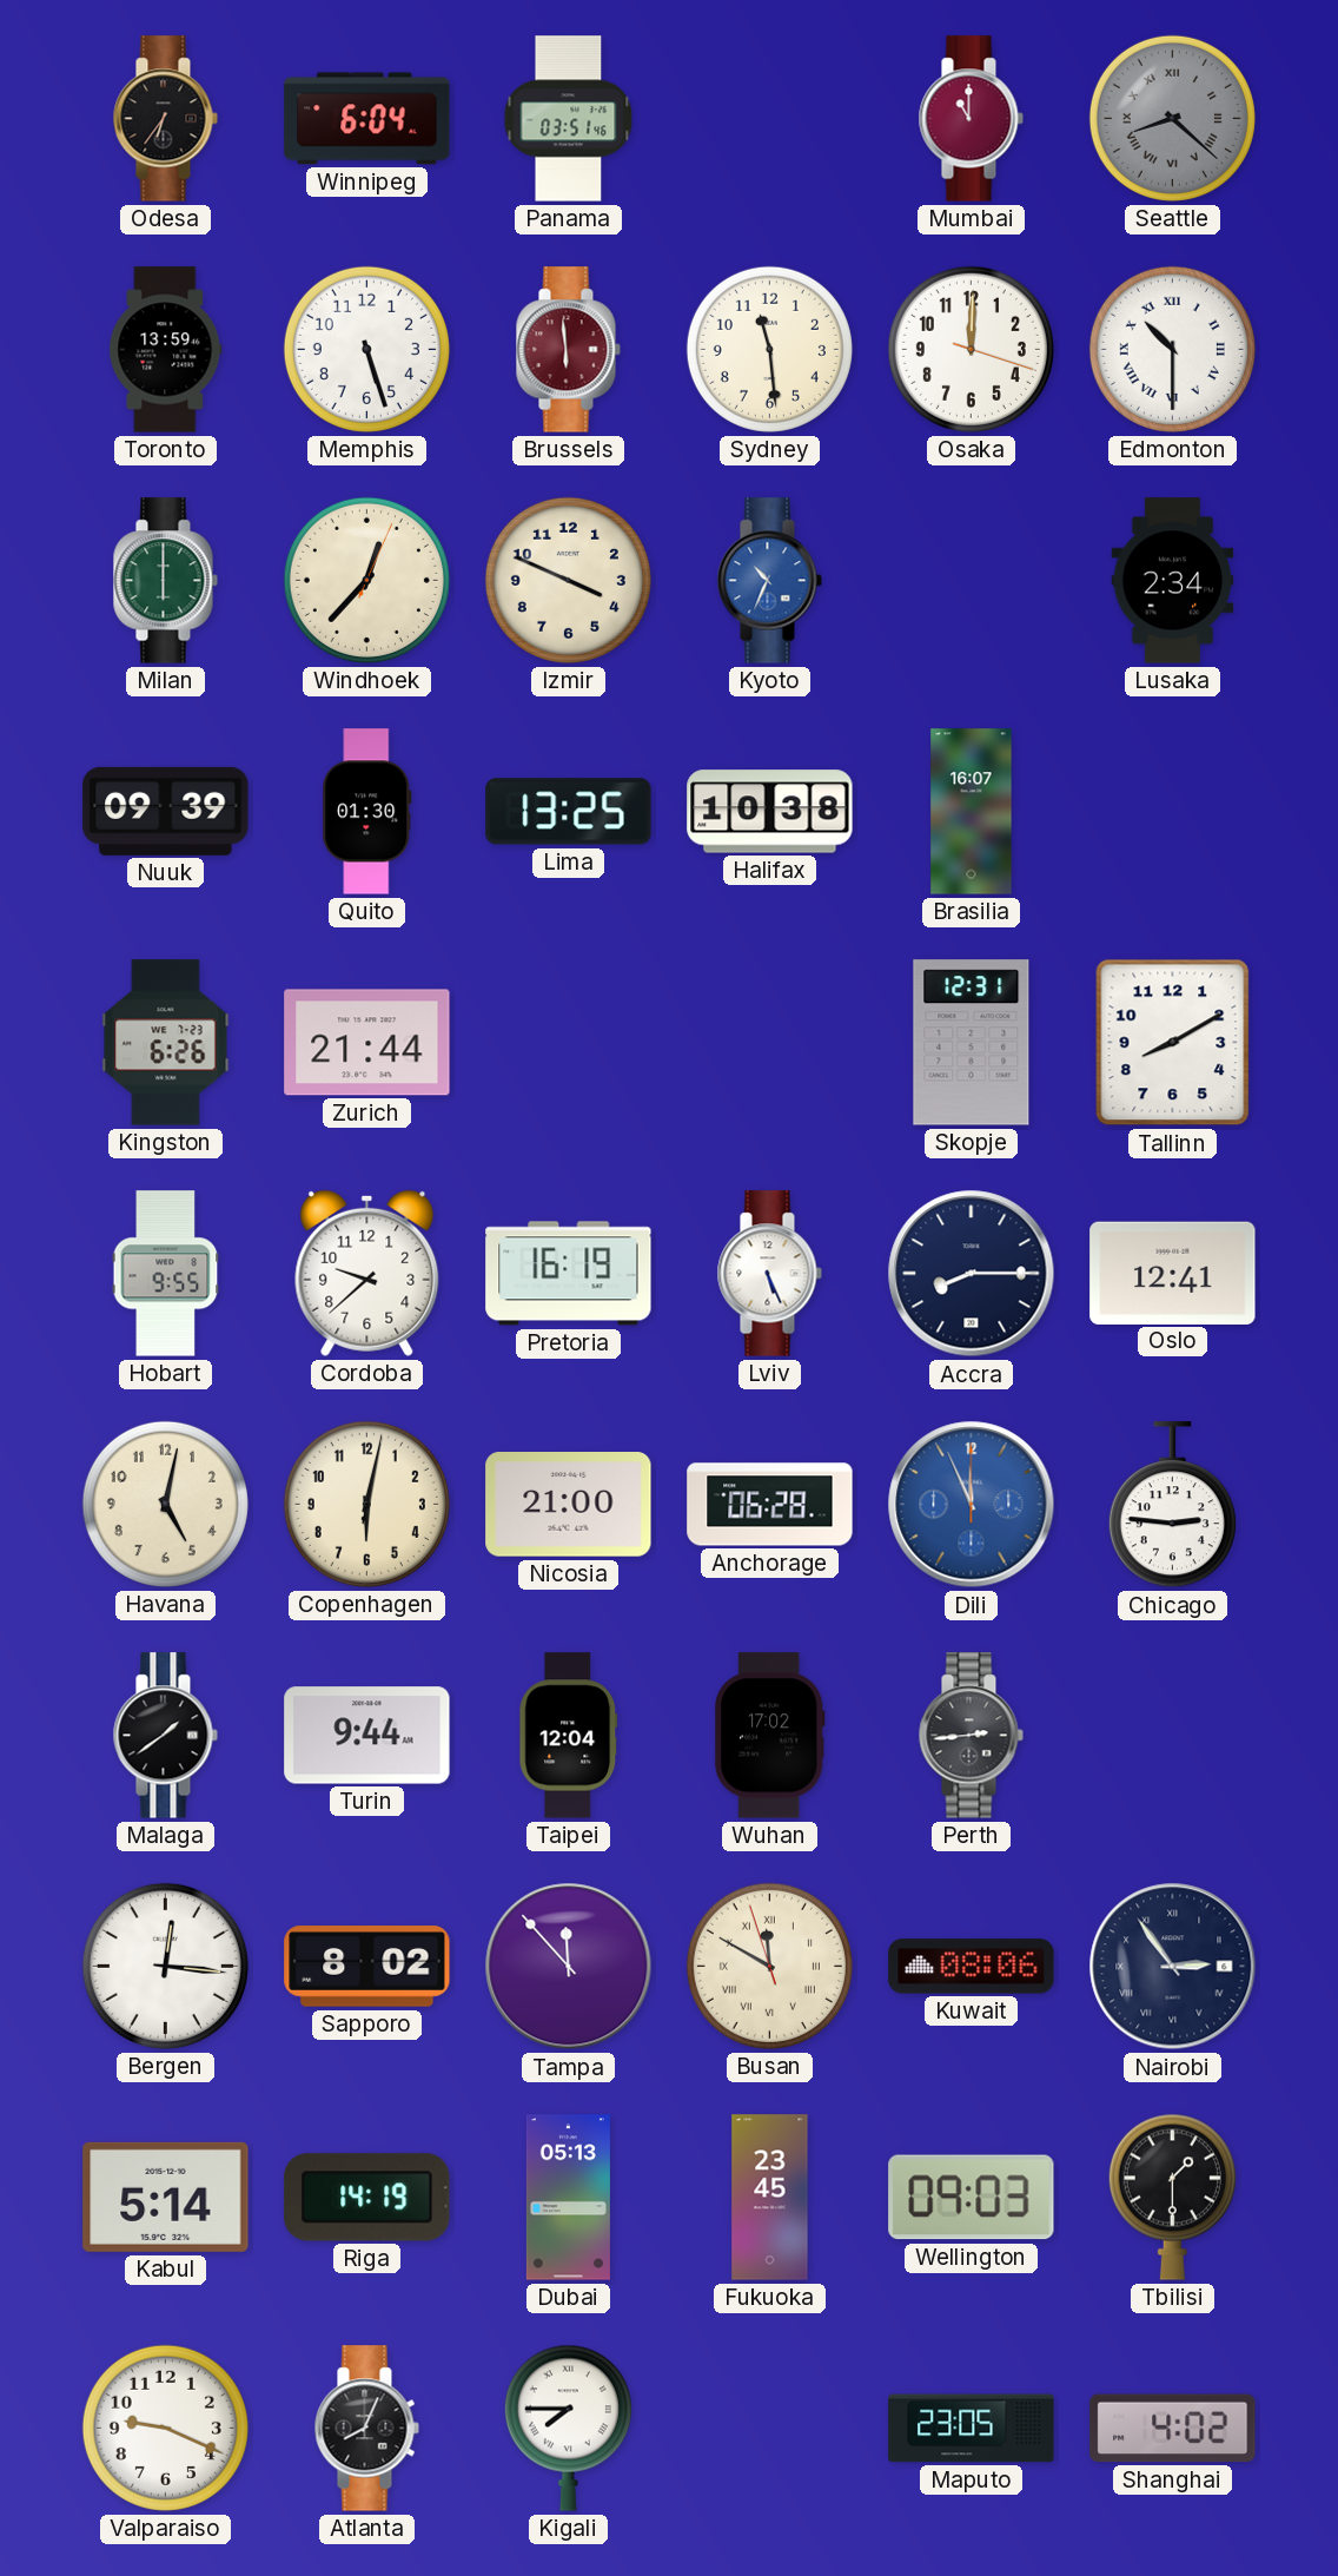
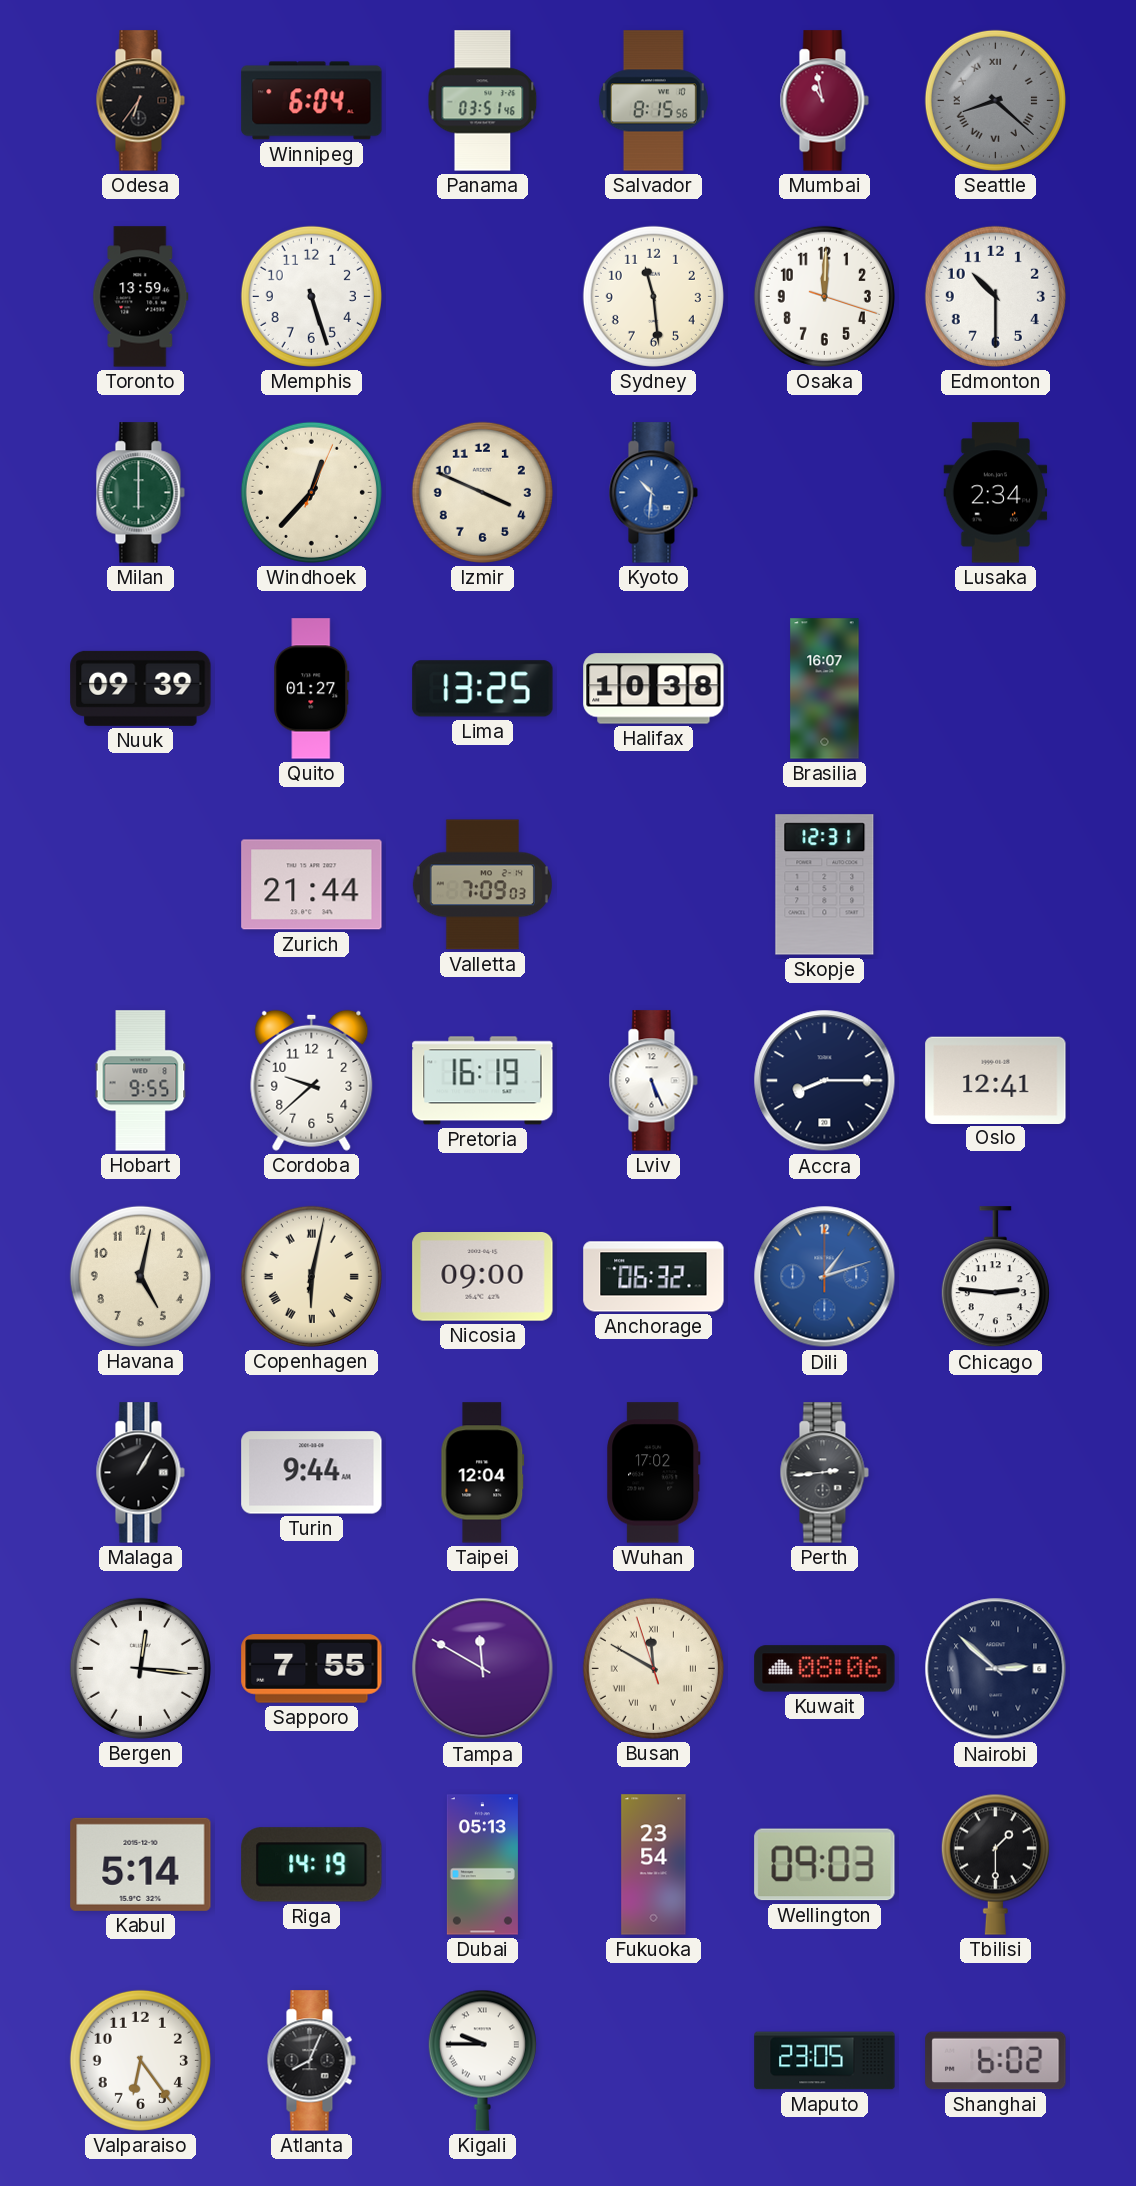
Salvador: none -> 8:15 (653, 101)
Mumbai: 11:00 -> 10:58 (824, 101)
Brussels: 5:59 -> none (568, 350)
Edmonton numerals: Roman -> Arabic (995, 296)
Kyoto: 10:34 -> 10:31 (653, 493)
Quito: 01:30 -> 01:27 (312, 689)
Kingston: 6:26 -> none (166, 1043)
Valletta: none -> 7:09 (482, 885)
Tallinn: 8:10 -> none (1173, 1043)
Copenhagen numerals: Arabic -> Roman (311, 1276)
Nicosia: 21:00 -> 09:00 (483, 1277)
Anchorage: 06:28 -> 06:32 (654, 1277)
Dili: 11:56 -> 1:12 (825, 1277)
Malaga: 1:39 -> 1:05 (140, 1473)
Sapporo: 8:02 -> 7:55 (312, 1669)
Tampa: 11:53 -> 11:50 (483, 1669)
Nairobi: 2:54 -> 2:52 (996, 1669)
Fukuoka: 23:45 -> 23:54 (654, 1865)
Valparaiso: 9:19 -> 6:24 (140, 2060)
Kigali: 7:45 -> 9:45 (482, 2060)
Shanghai: 4:02 -> 6:02 (996, 2061)
